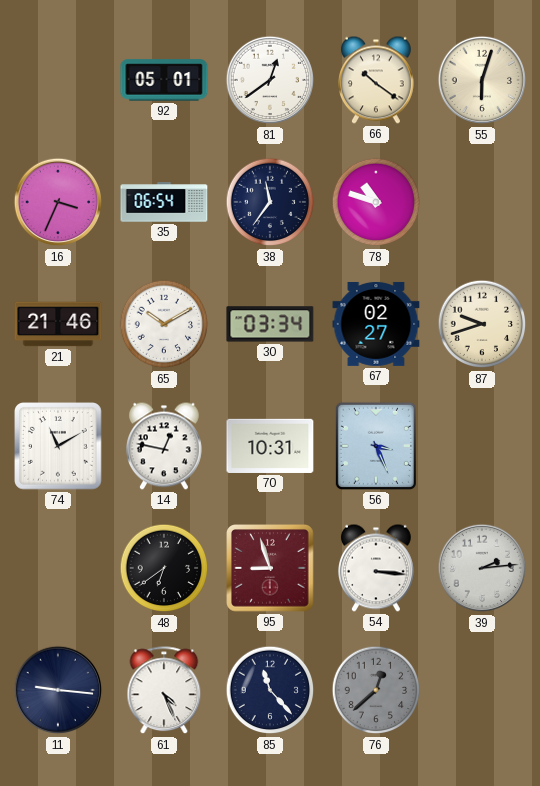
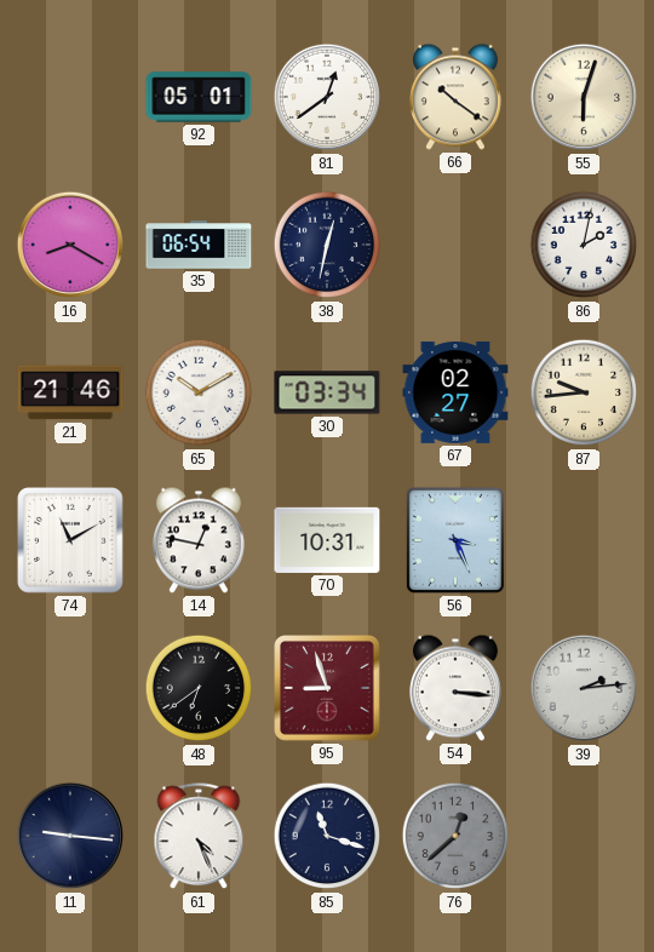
16: 3:34 -> 8:20 (70, 245)
38: 11:36 -> 12:32 (327, 245)
78: 10:48 -> none (376, 202)
86: none -> 2:02 (584, 245)
87: 9:42 -> 9:44 (584, 392)
85: 11:23 -> 11:18 (327, 836)
